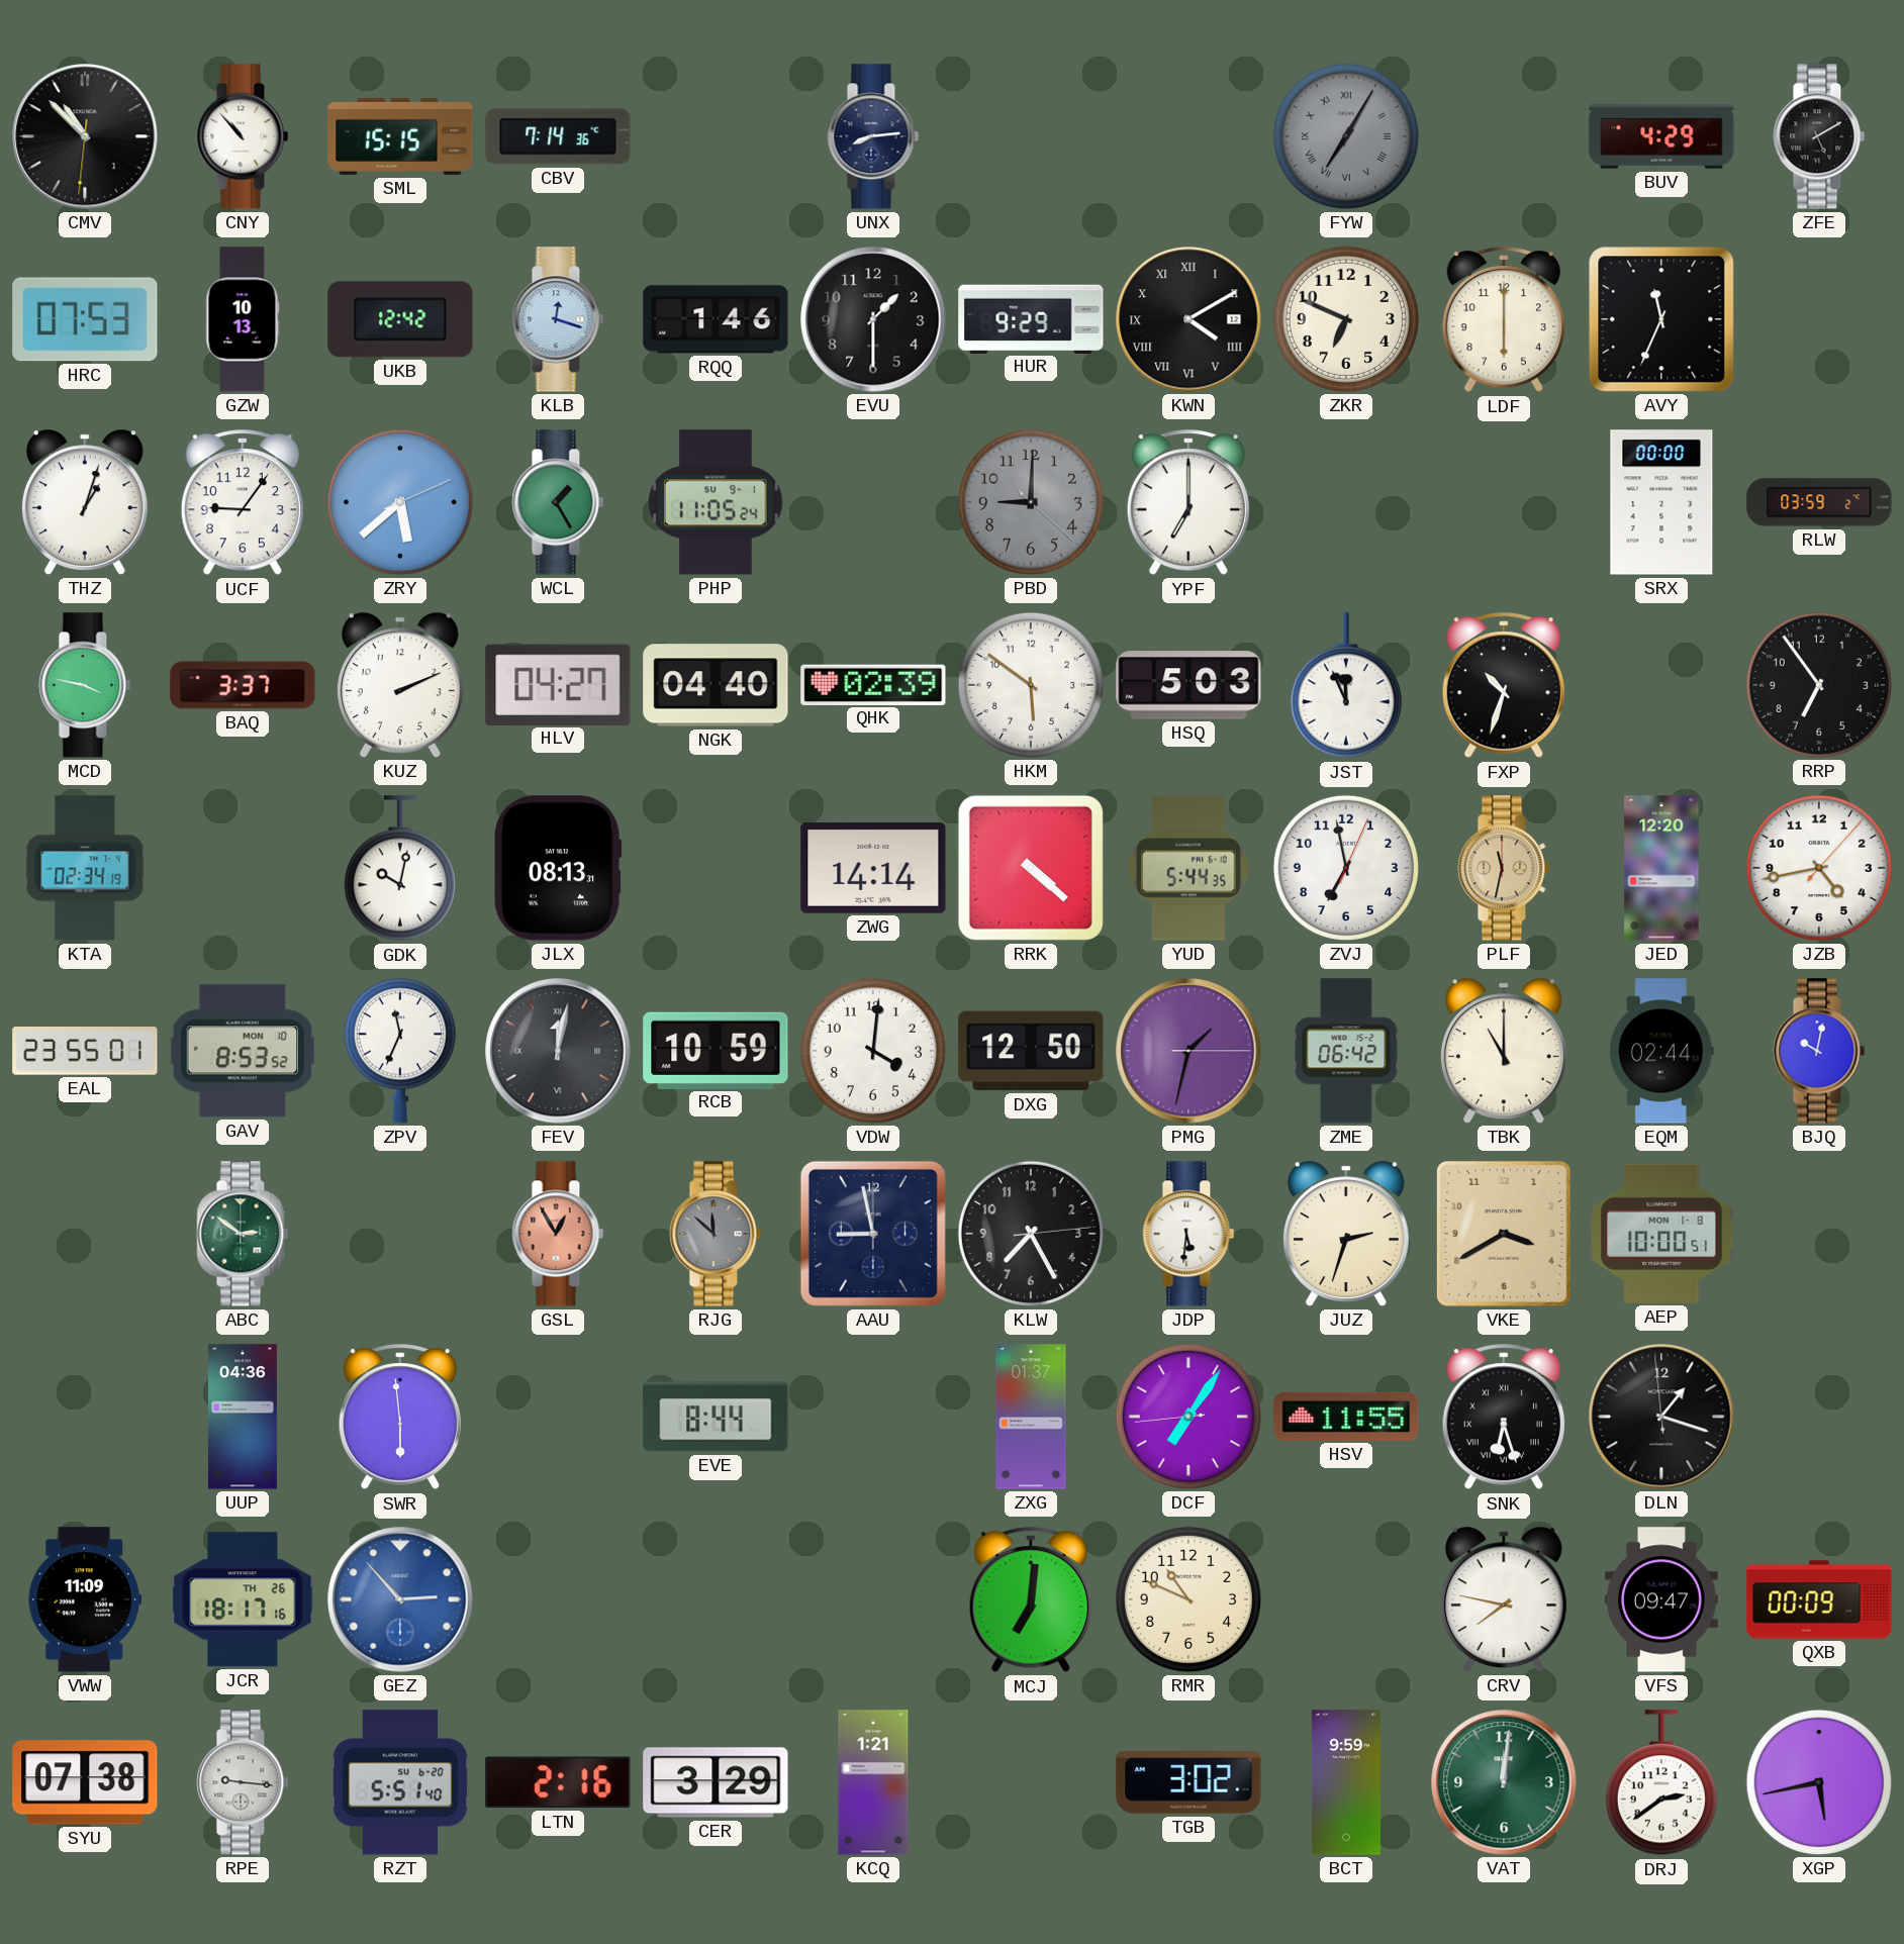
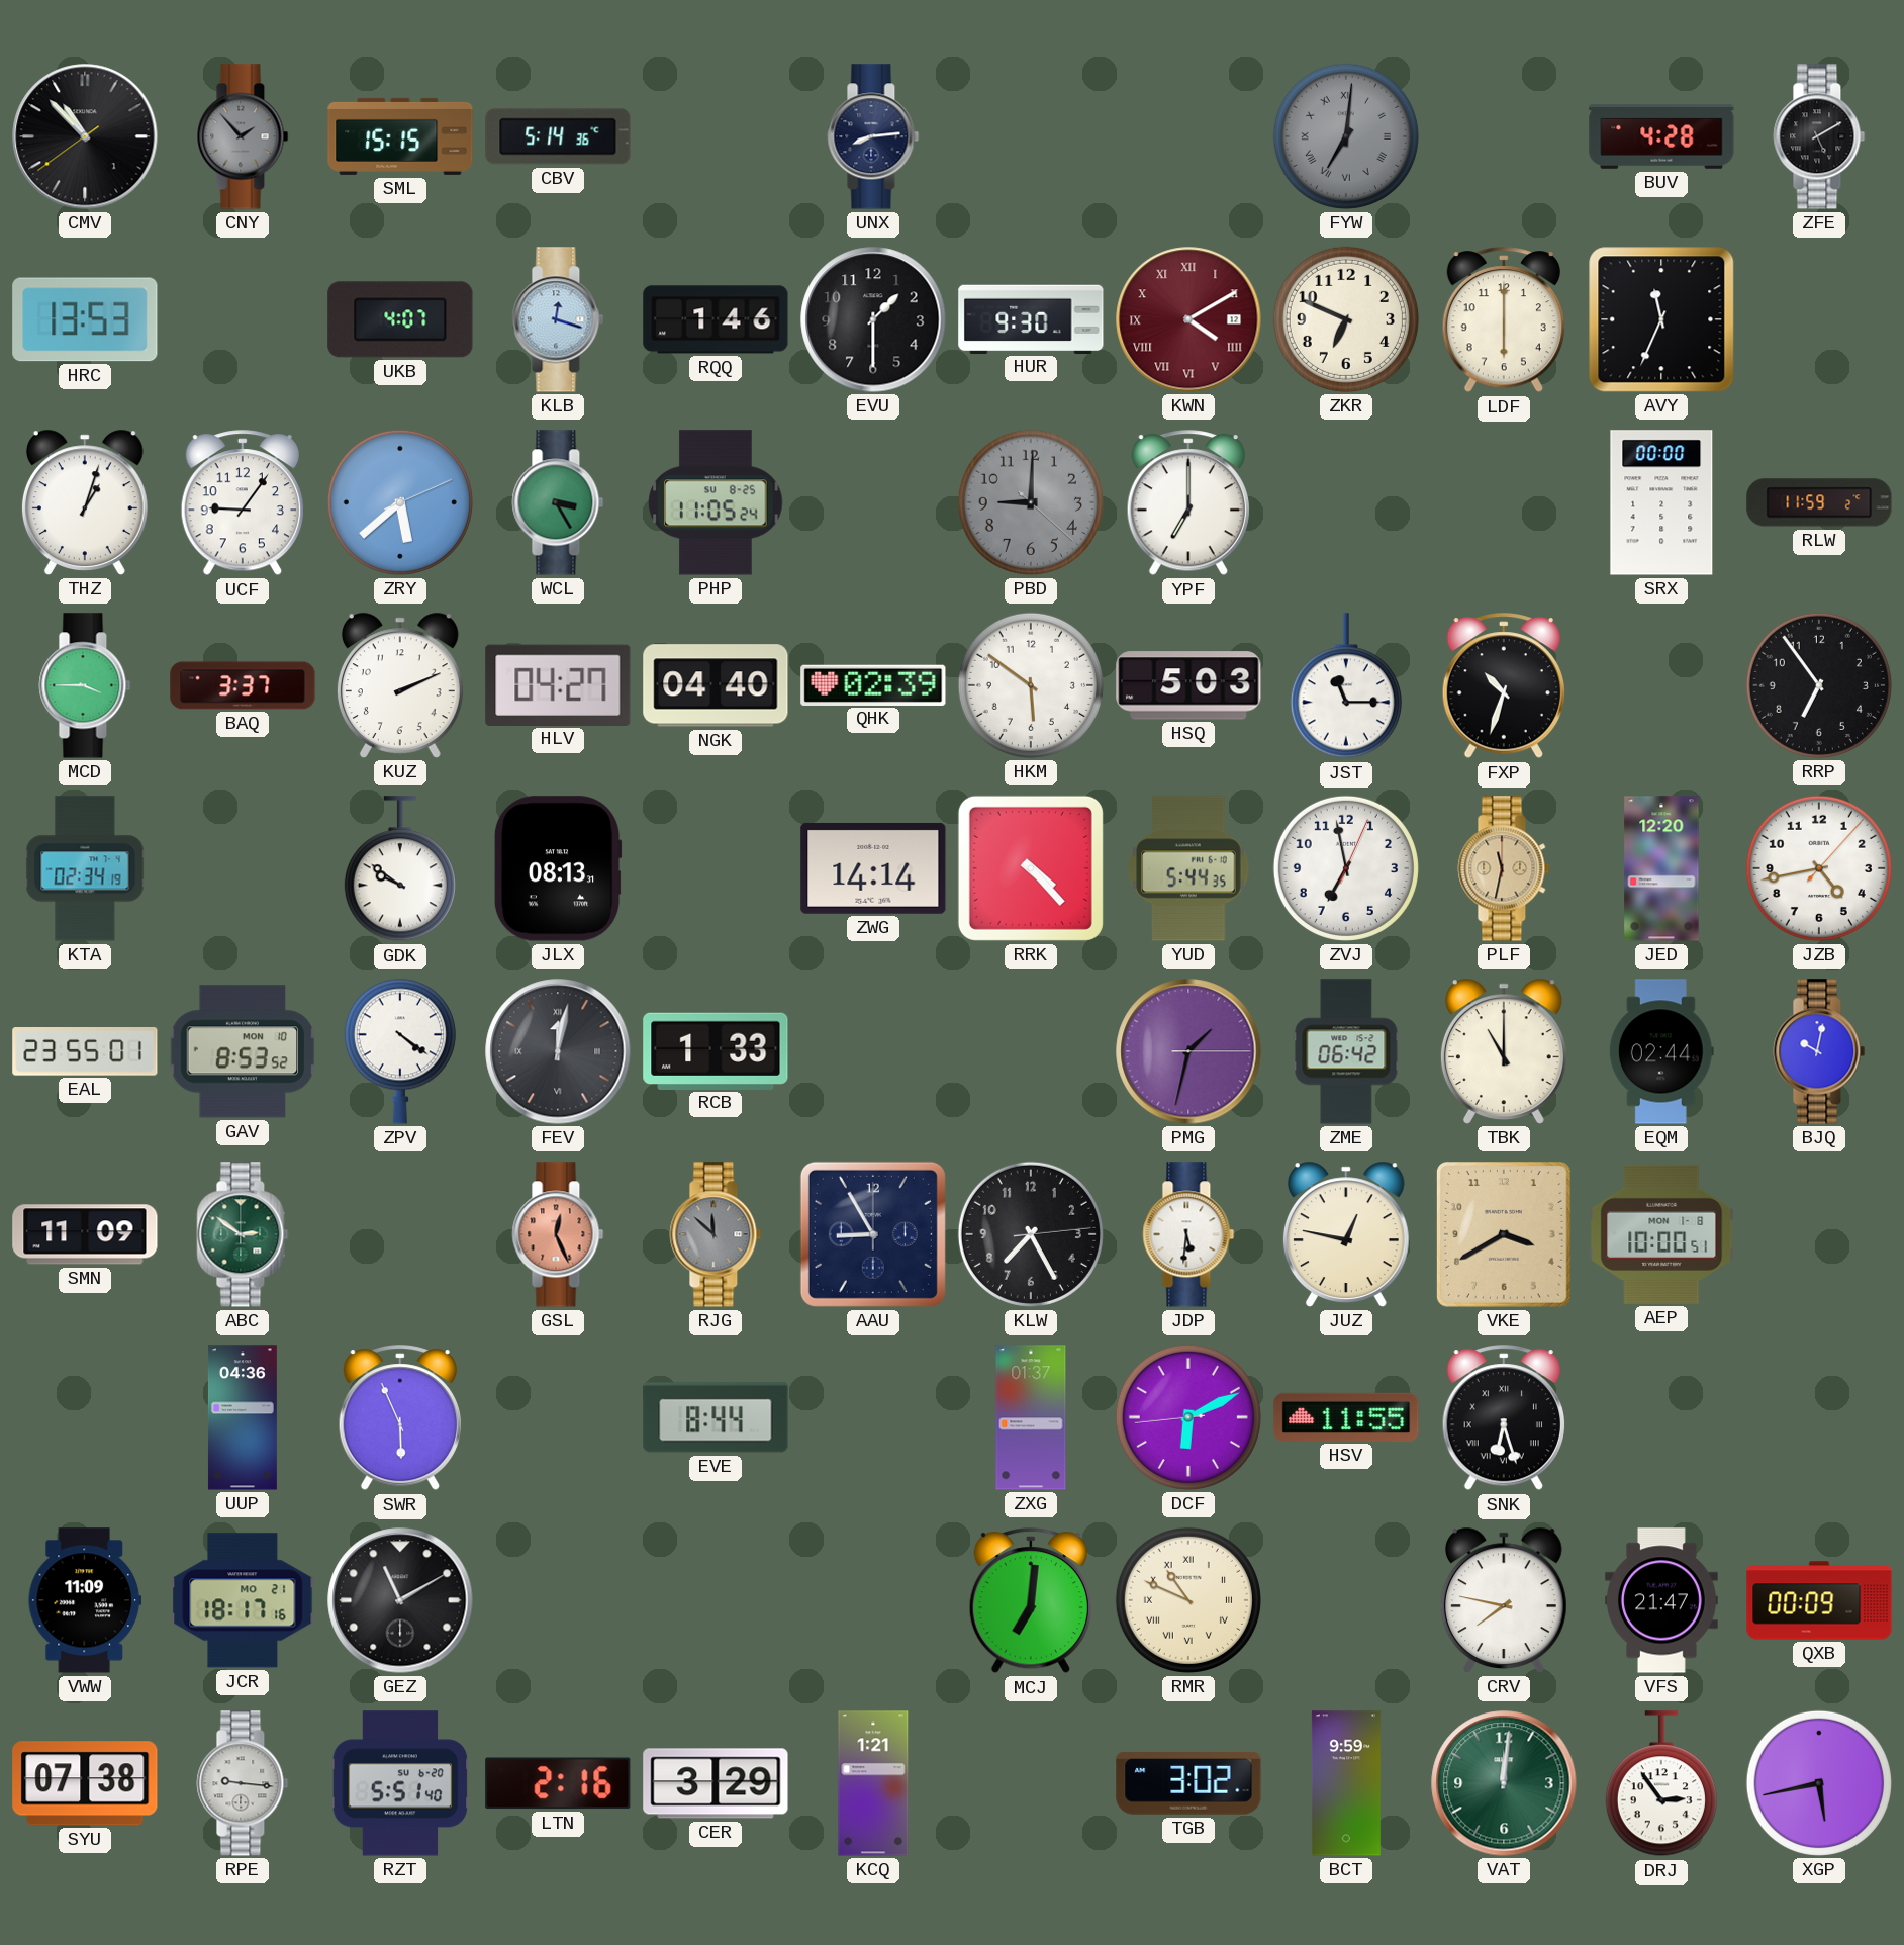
CMV: 10:52:31 -> 10:52:39 (85, 136)
CNY: 10:53 -> 1:53 (243, 136)
CNY dial: white -> grey (243, 136)
CBV: 7:14 -> 5:14 (558, 136)
FYW: 7:05 -> 7:01 (1346, 136)
BUV: 4:29 -> 4:28 (1661, 136)
HRC: 07:53 -> 13:53 (85, 319)
GZW: 10:13 -> none (243, 319)
UKB: 12:42 -> 4:07 (400, 319)
HUR: 9:29 -> 9:30 (1031, 318)
KWN dial: black -> burgundy (1188, 319)
WCL: 1:25 -> 3:25 (558, 502)
PHP date: SU 9-1 -> SU 8-25 (716, 502)
RLW: 03:59 -> 11:59 (1819, 502)
MCD: 3:47 -> 3:45 (85, 685)
JST: 11:56 -> 11:15 (1346, 686)
GDK: 10:02 -> 9:51 (400, 869)
RRK: 4:22 -> 4:23 (1031, 868)
ZPV: 11:34 -> 4:21 (400, 1051)
RCB: 10:59 -> 1:33 (716, 1050)
VDW: 4:01 -> none (873, 1051)
DXG: 12:50 -> none (1031, 1051)
SMN: none -> 11:09 (85, 1234)
GSL: 12:55 -> 12:26 (558, 1234)
AAU: 8:58 -> 8:55 (873, 1234)
JUZ: 2:33 -> 12:47 (1346, 1234)
SWR: 5:59 -> 5:56 (400, 1418)
DCF: 7:05 -> 6:10 (1188, 1417)
DLN: 1:17 -> none (1661, 1417)
JCR date: TH 26 -> MO 21 (243, 1600)
GEZ: 2:53 -> 11:10 (400, 1600)
GEZ dial: blue -> black (400, 1600)
RMR numerals: Arabic -> Roman (1188, 1600)
VFS: 09:47 -> 21:47 (1661, 1600)
DRJ: 2:39 -> 2:54 (1661, 1784)
